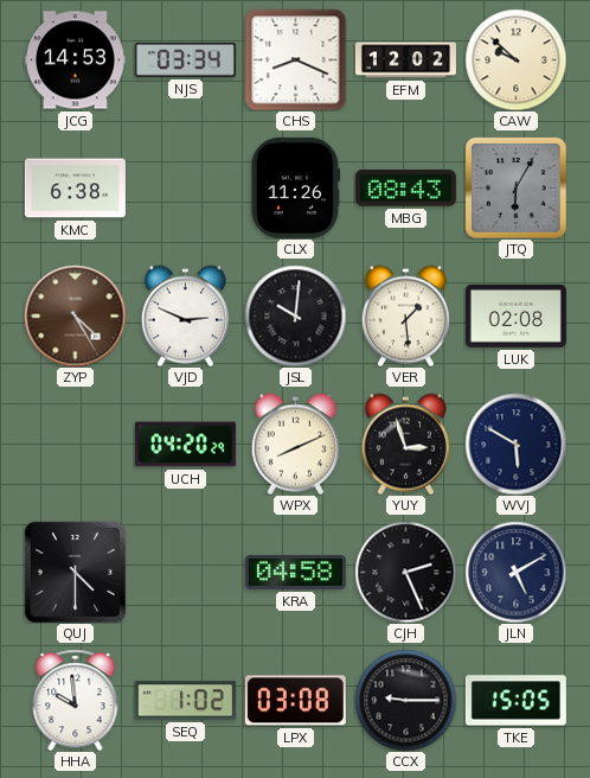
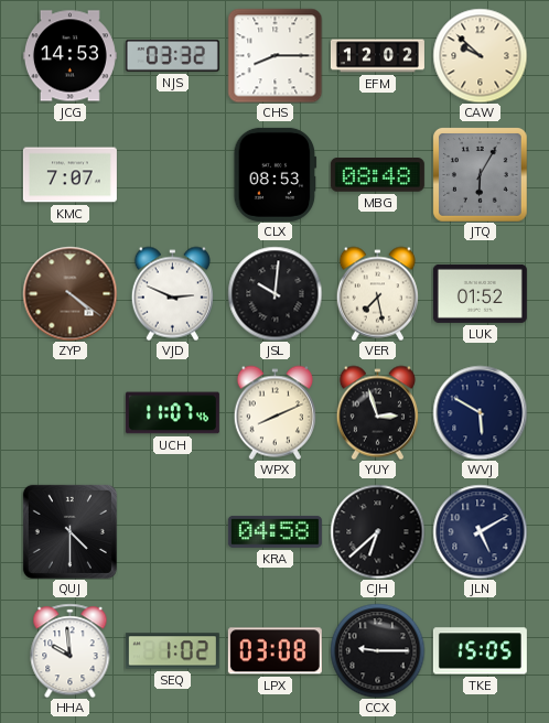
NJS: 03:34 -> 03:32 (172, 56)
CHS: 8:19 -> 8:15 (274, 55)
KMC: 6:38 -> 7:07 (69, 175)
CLX: 11:26 -> 08:53 (276, 174)
MBG: 08:43 -> 08:48 (377, 175)
ZYP: 4:25 -> 4:21 (69, 293)
VER: 1:29 -> 7:28 (377, 293)
LUK: 02:08 -> 01:52 (480, 293)
UCH: 04:20 -> 11:07 (172, 413)
CJH: 2:26 -> 6:38 (377, 531)
